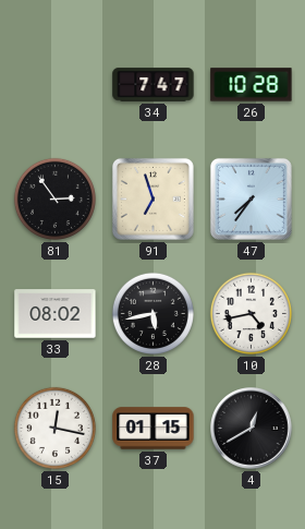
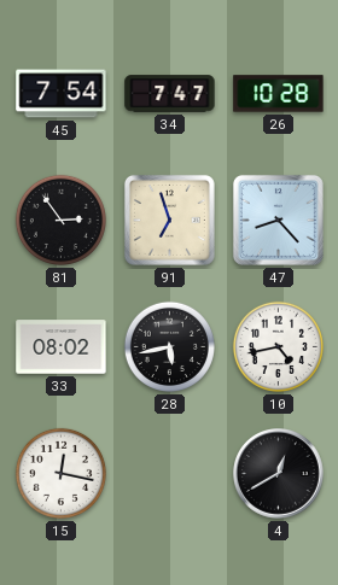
45: none -> 7:54 (62, 94)
47: 7:36 -> 8:23 (278, 220)
37: 01:15 -> none (154, 429)
